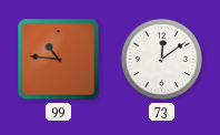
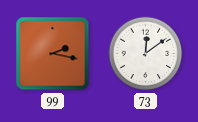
99: 10:46 -> 2:17 (53, 54)
